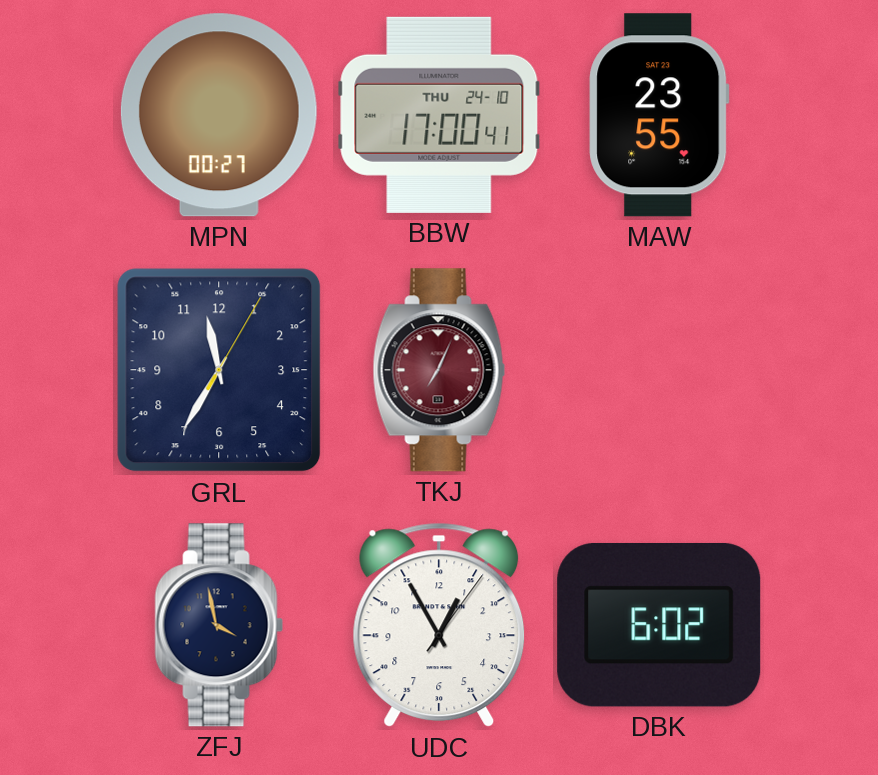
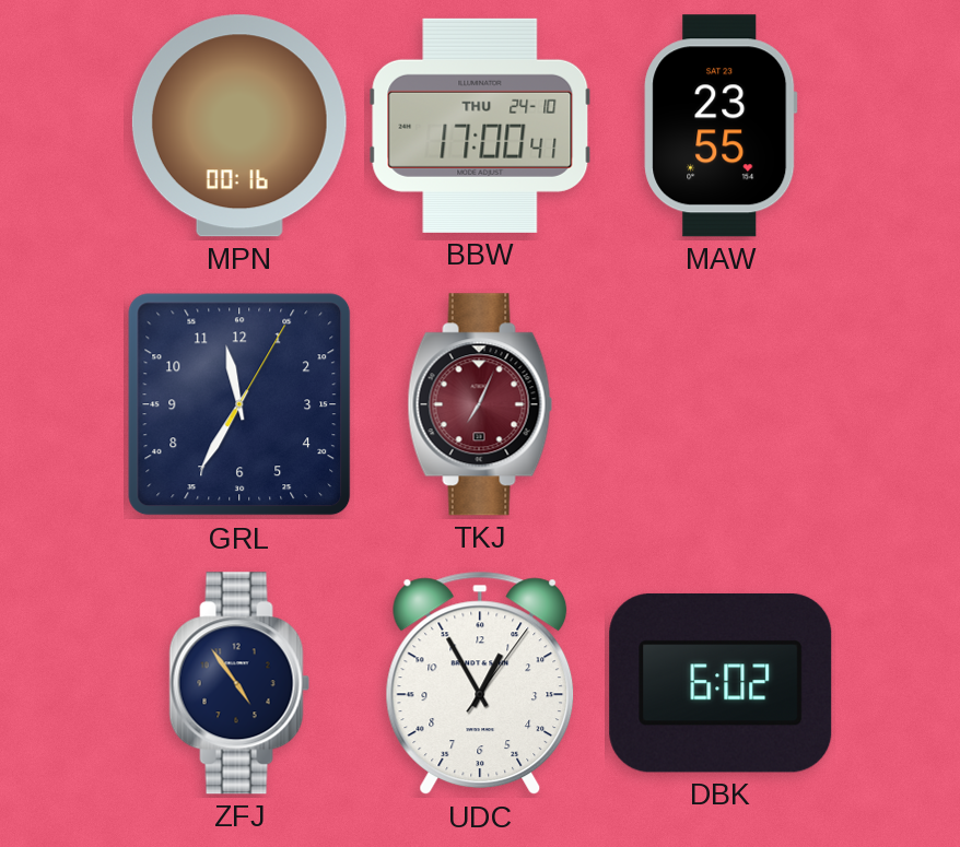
MPN: 00:27 -> 00:16 (239, 126)
ZFJ: 3:58 -> 4:54 (239, 683)
